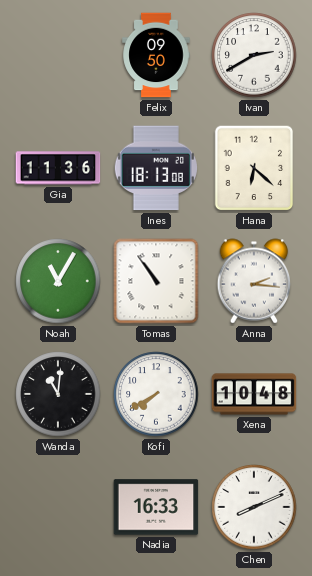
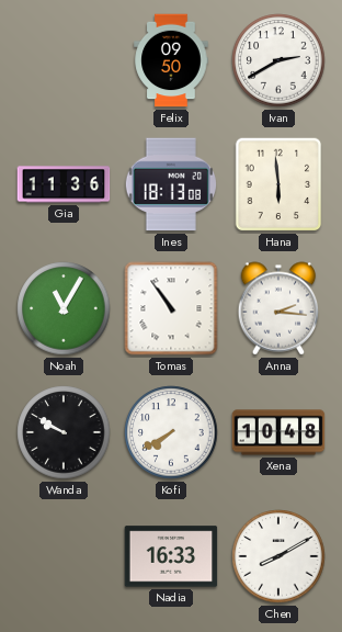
Hana: 6:22 -> 5:59 (278, 184)
Wanda: 11:01 -> 9:50 (64, 432)
Chen: 8:11 -> 8:10 (278, 556)
